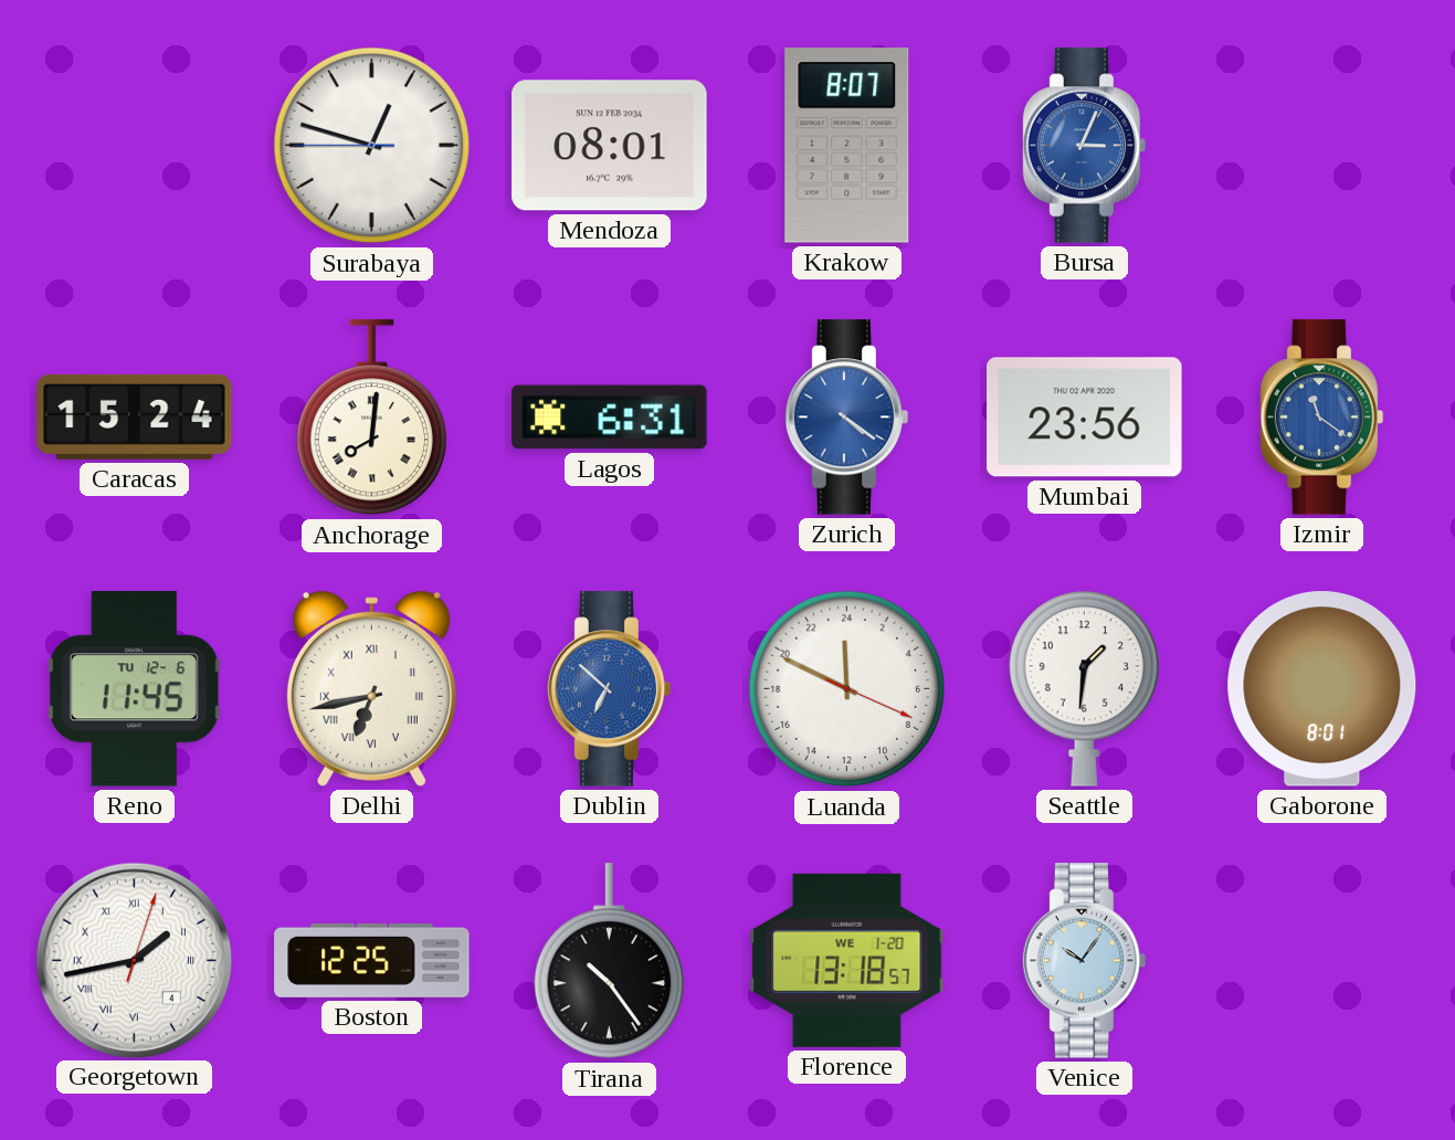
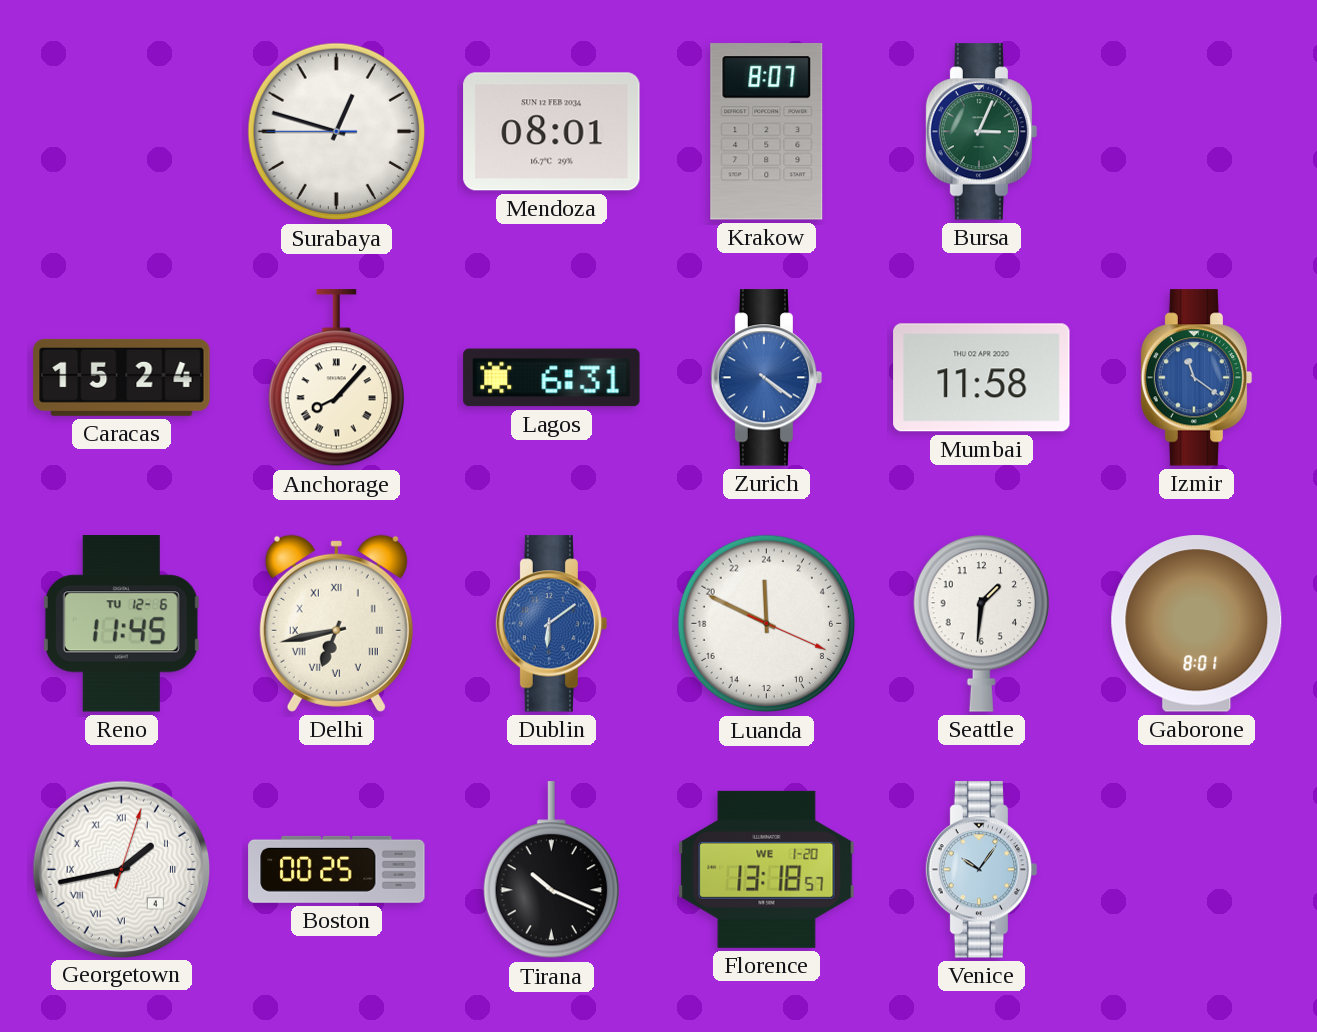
Bursa dial: blue -> green (982, 132)
Anchorage: 8:01 -> 8:07 (336, 378)
Mumbai: 23:56 -> 11:58 (982, 378)
Dublin: 6:52 -> 6:09 (552, 624)
Boston: 12:25 -> 00:25 (337, 869)
Tirana: 10:24 -> 10:19 (551, 870)
